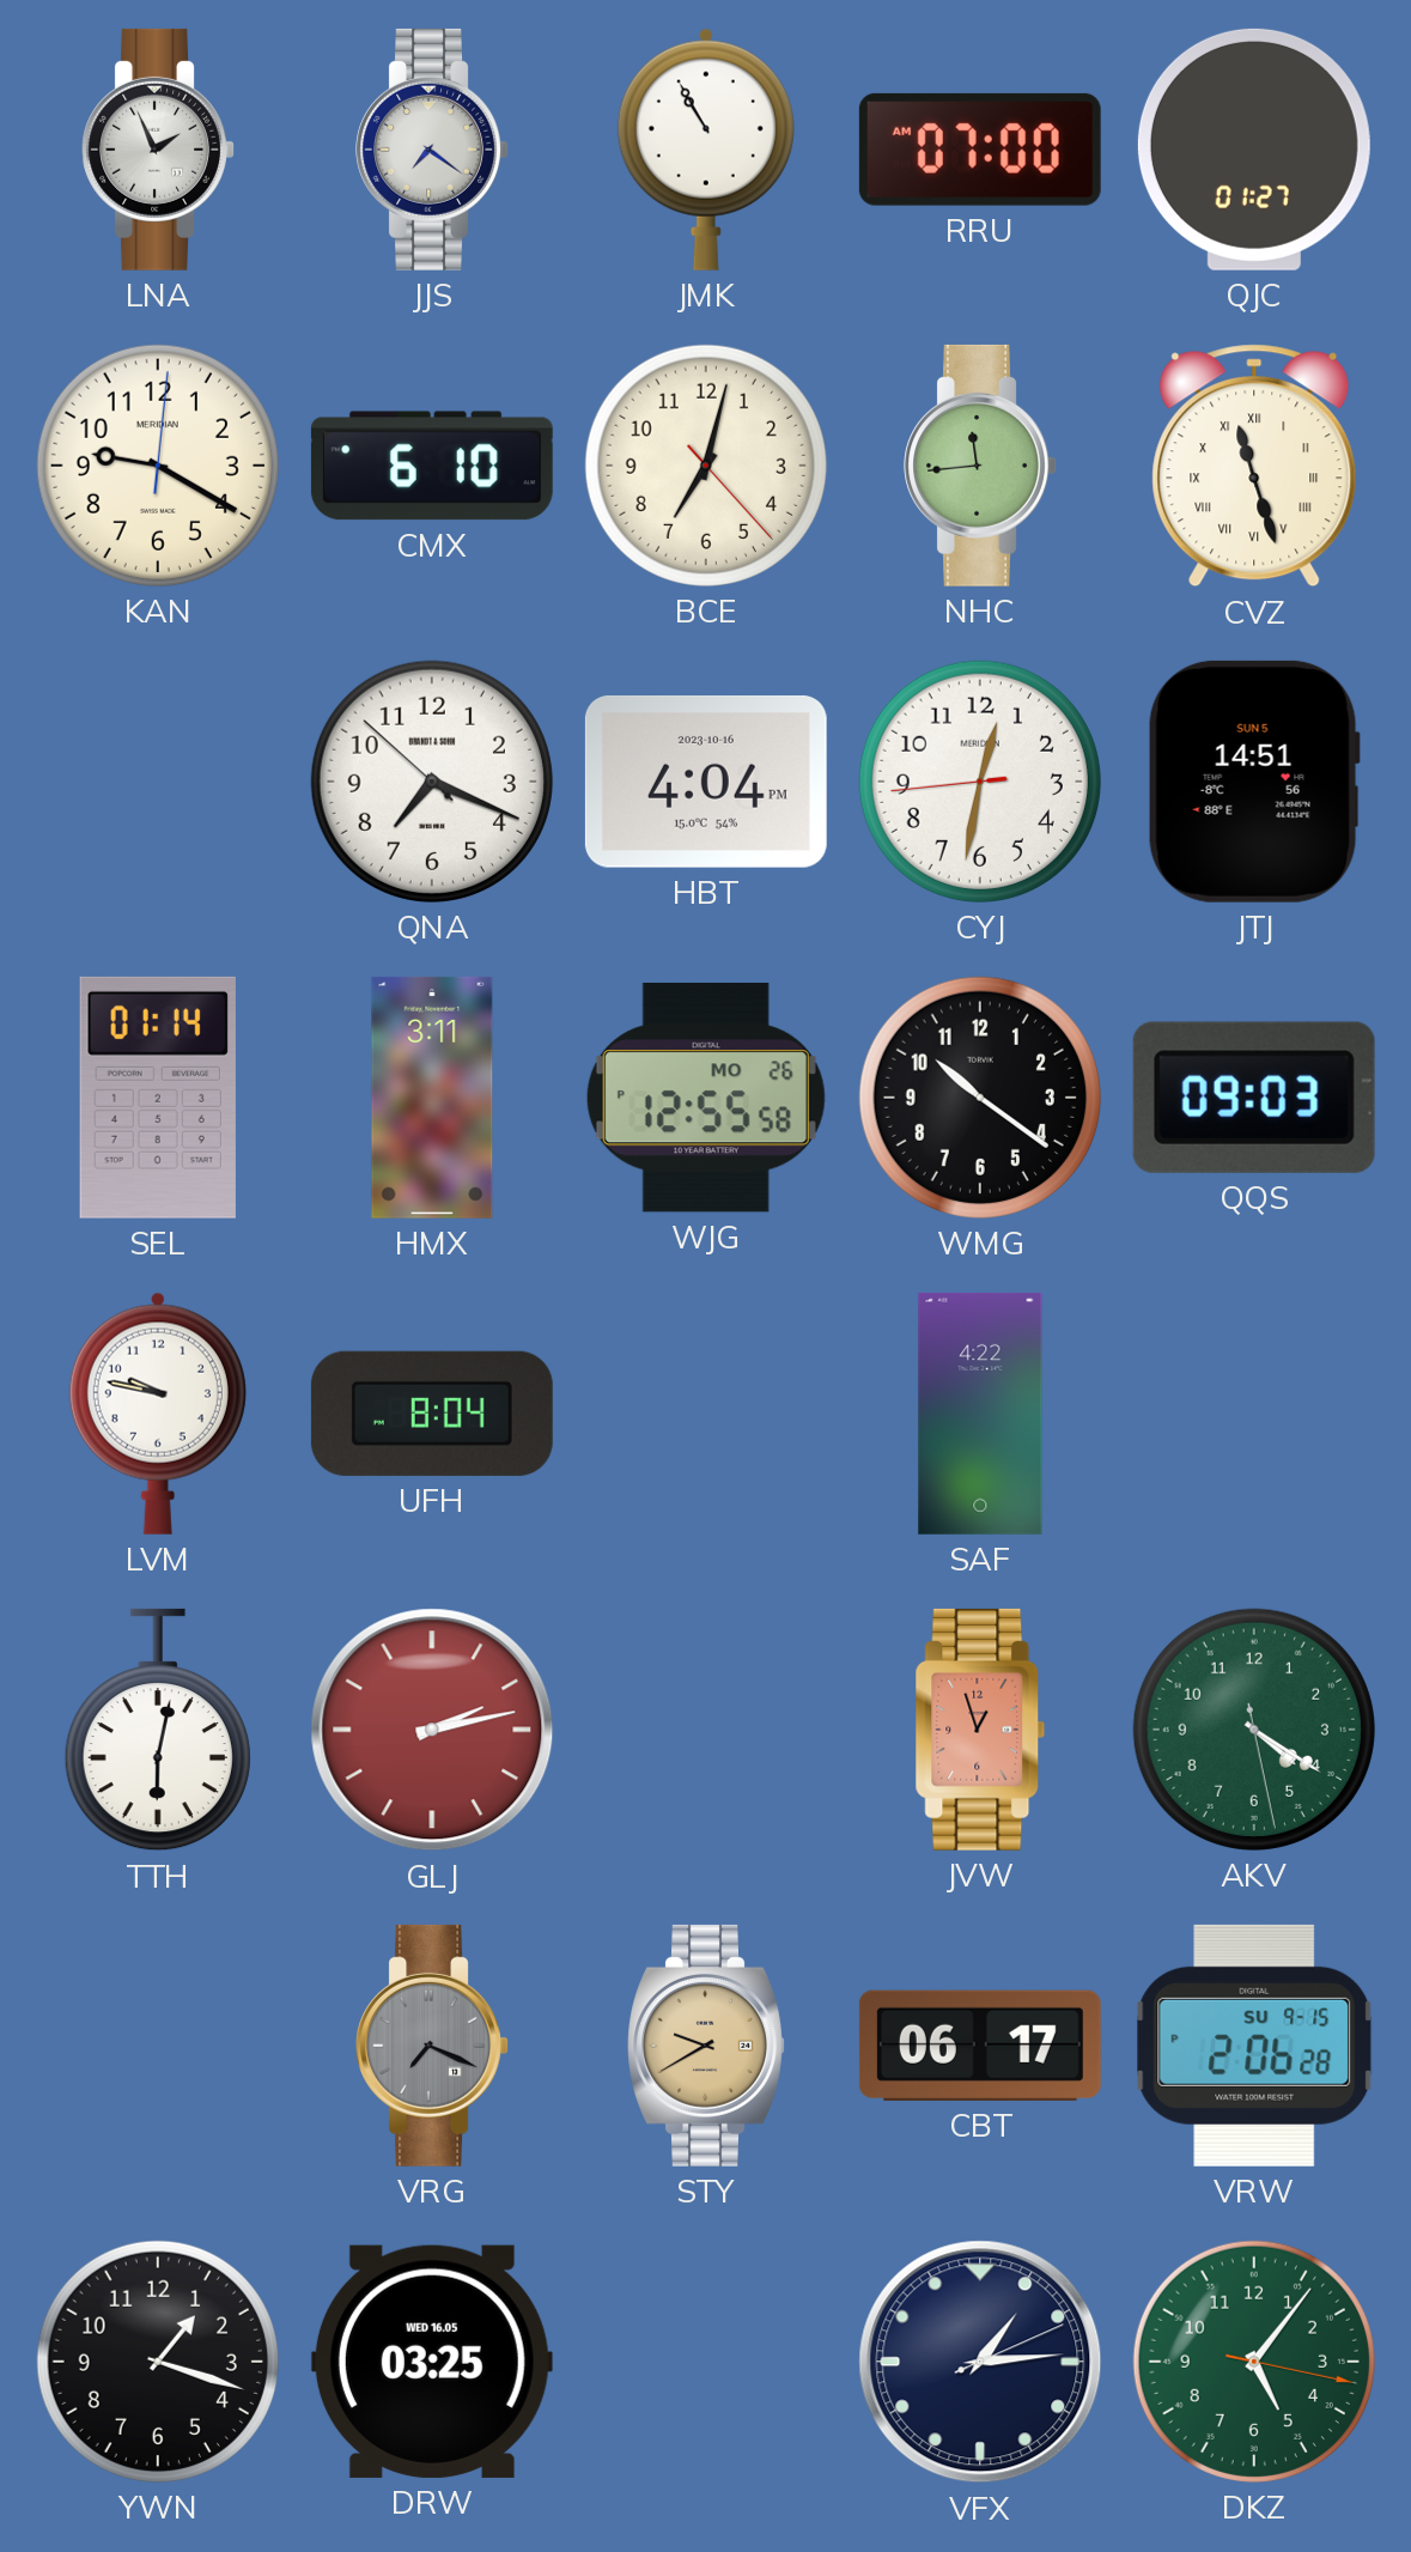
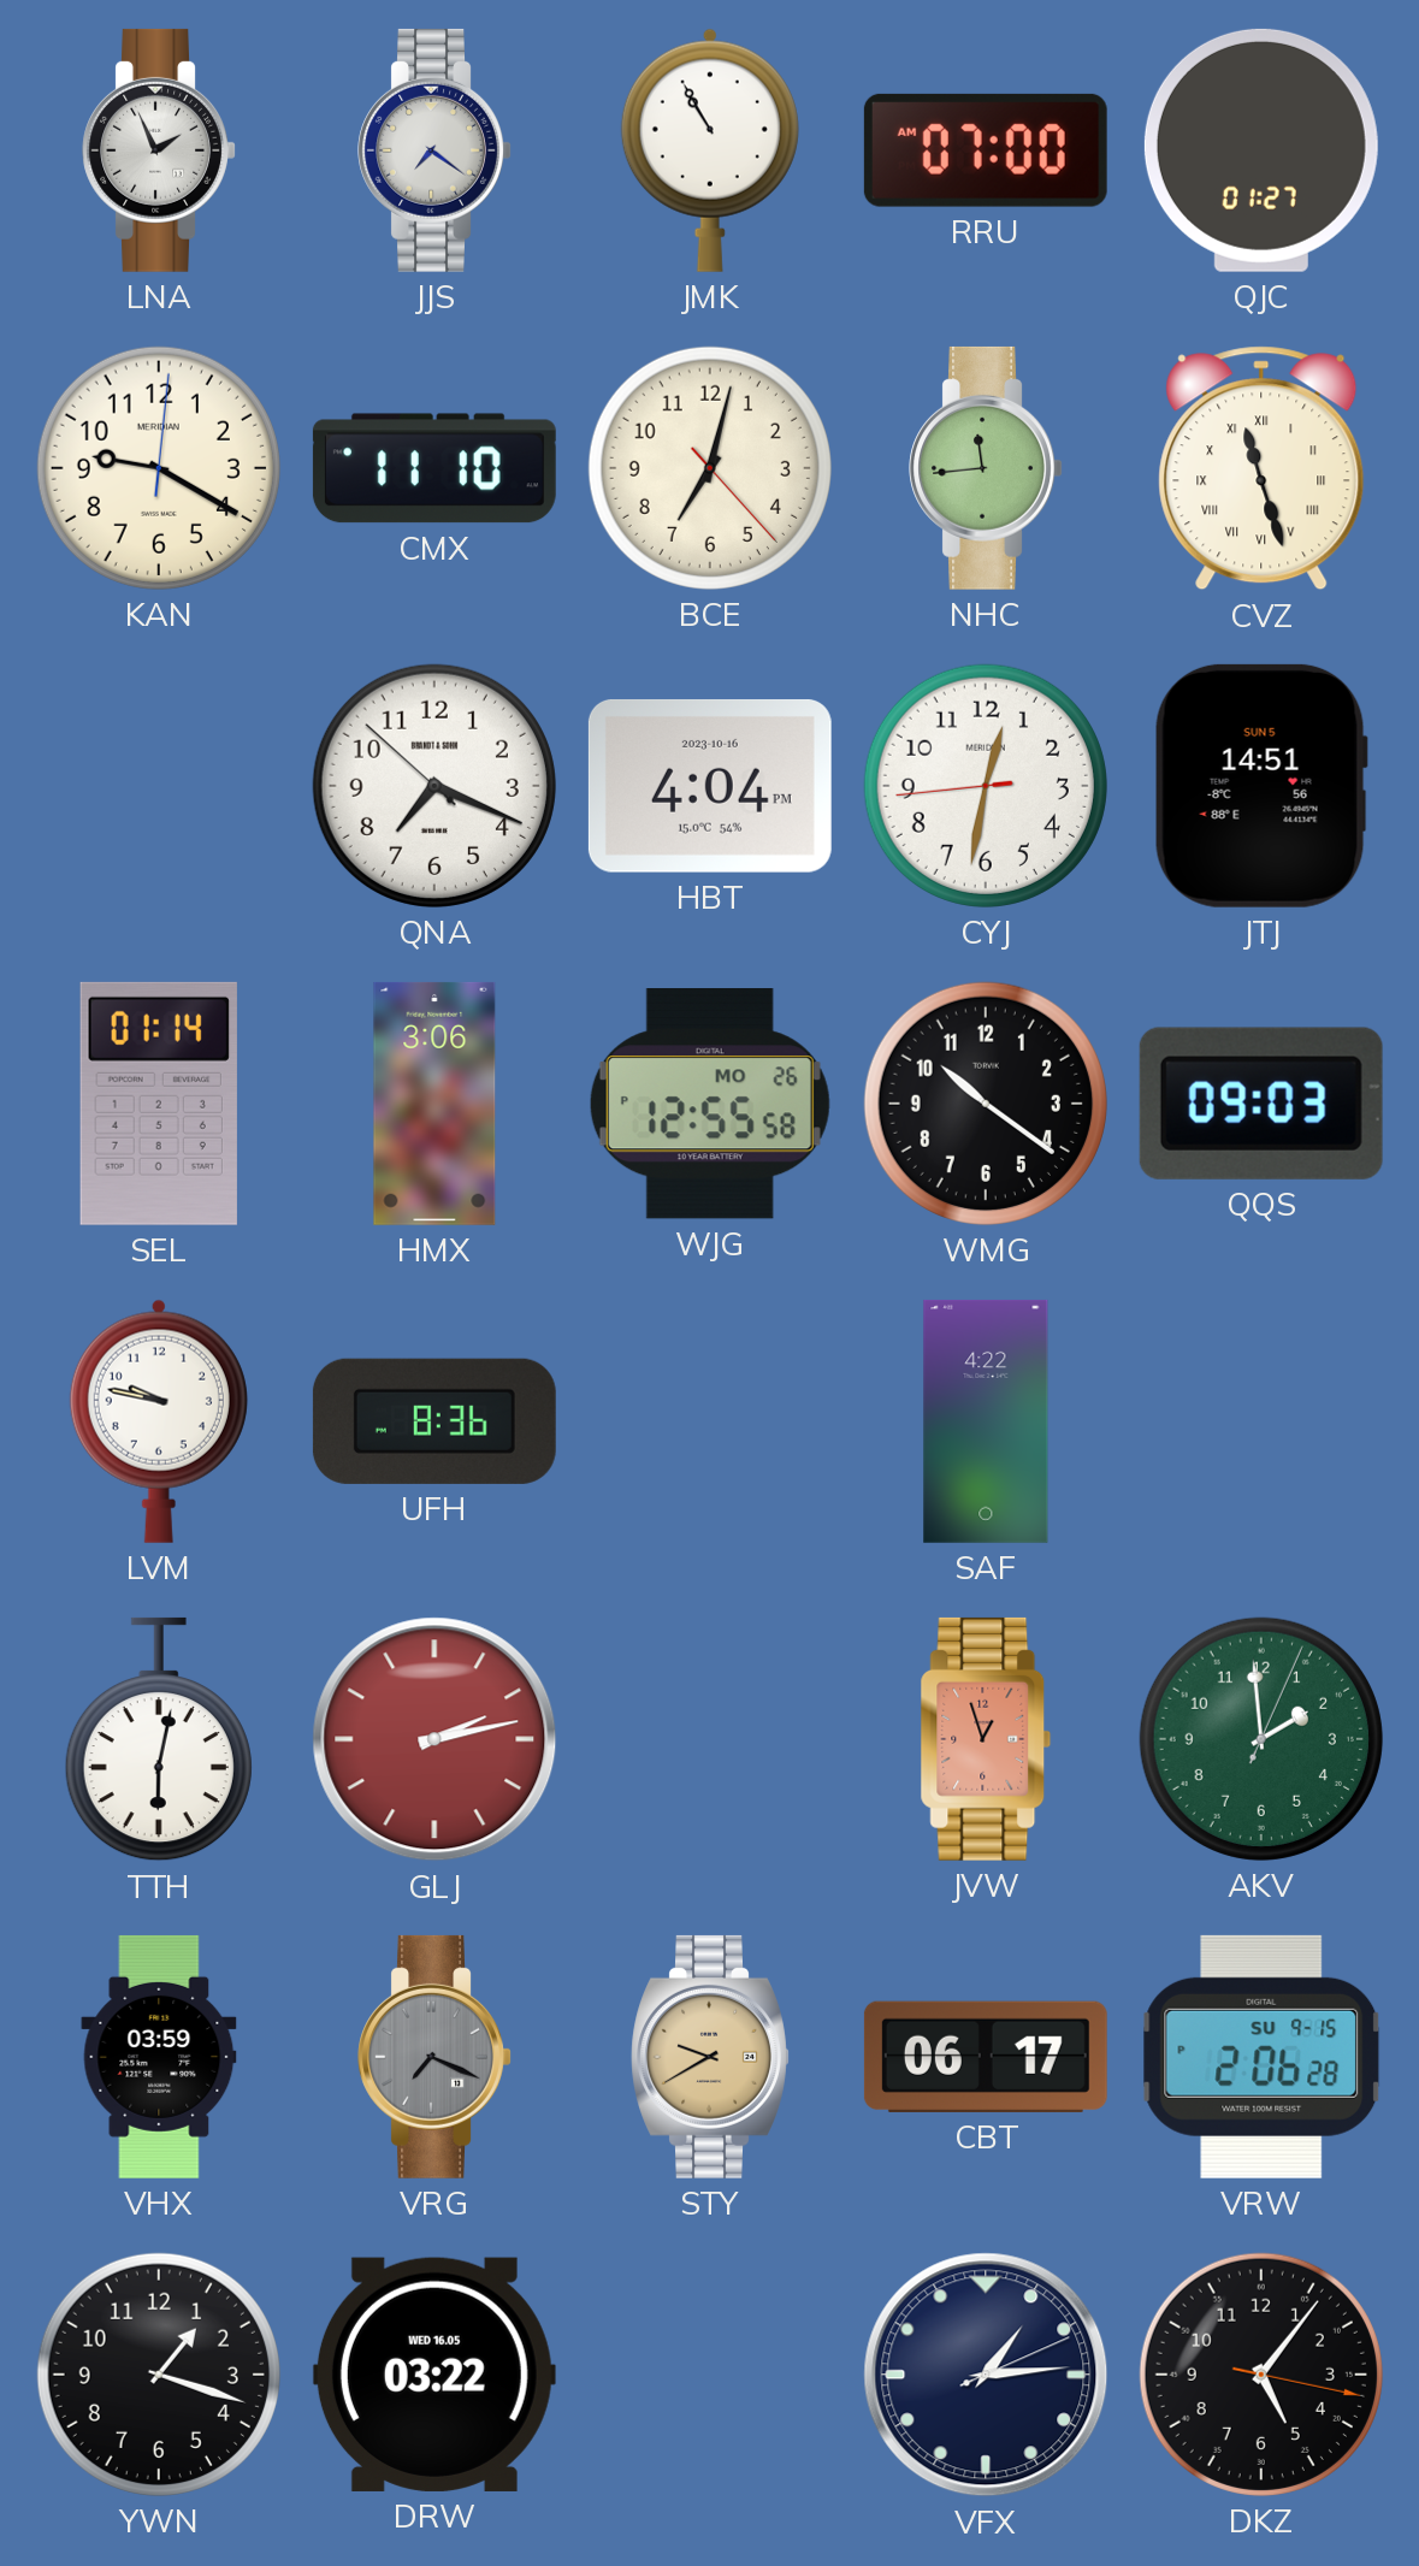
CMX: 6:10 -> 11:10 (434, 468)
HMX: 3:11 -> 3:06 (434, 1104)
UFH: 8:04 -> 8:36 (434, 1421)
AKV: 4:20 -> 1:59 (1261, 1739)
VHX: none -> 03:59 (159, 2057)
DRW: 03:25 -> 03:22 (434, 2375)
DKZ dial: green -> black (1261, 2375)
